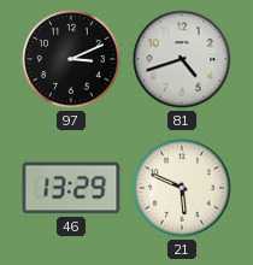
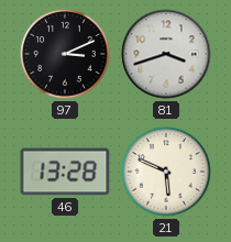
81: 4:42 -> 3:42 (166, 54)
46: 13:29 -> 13:28 (65, 172)
